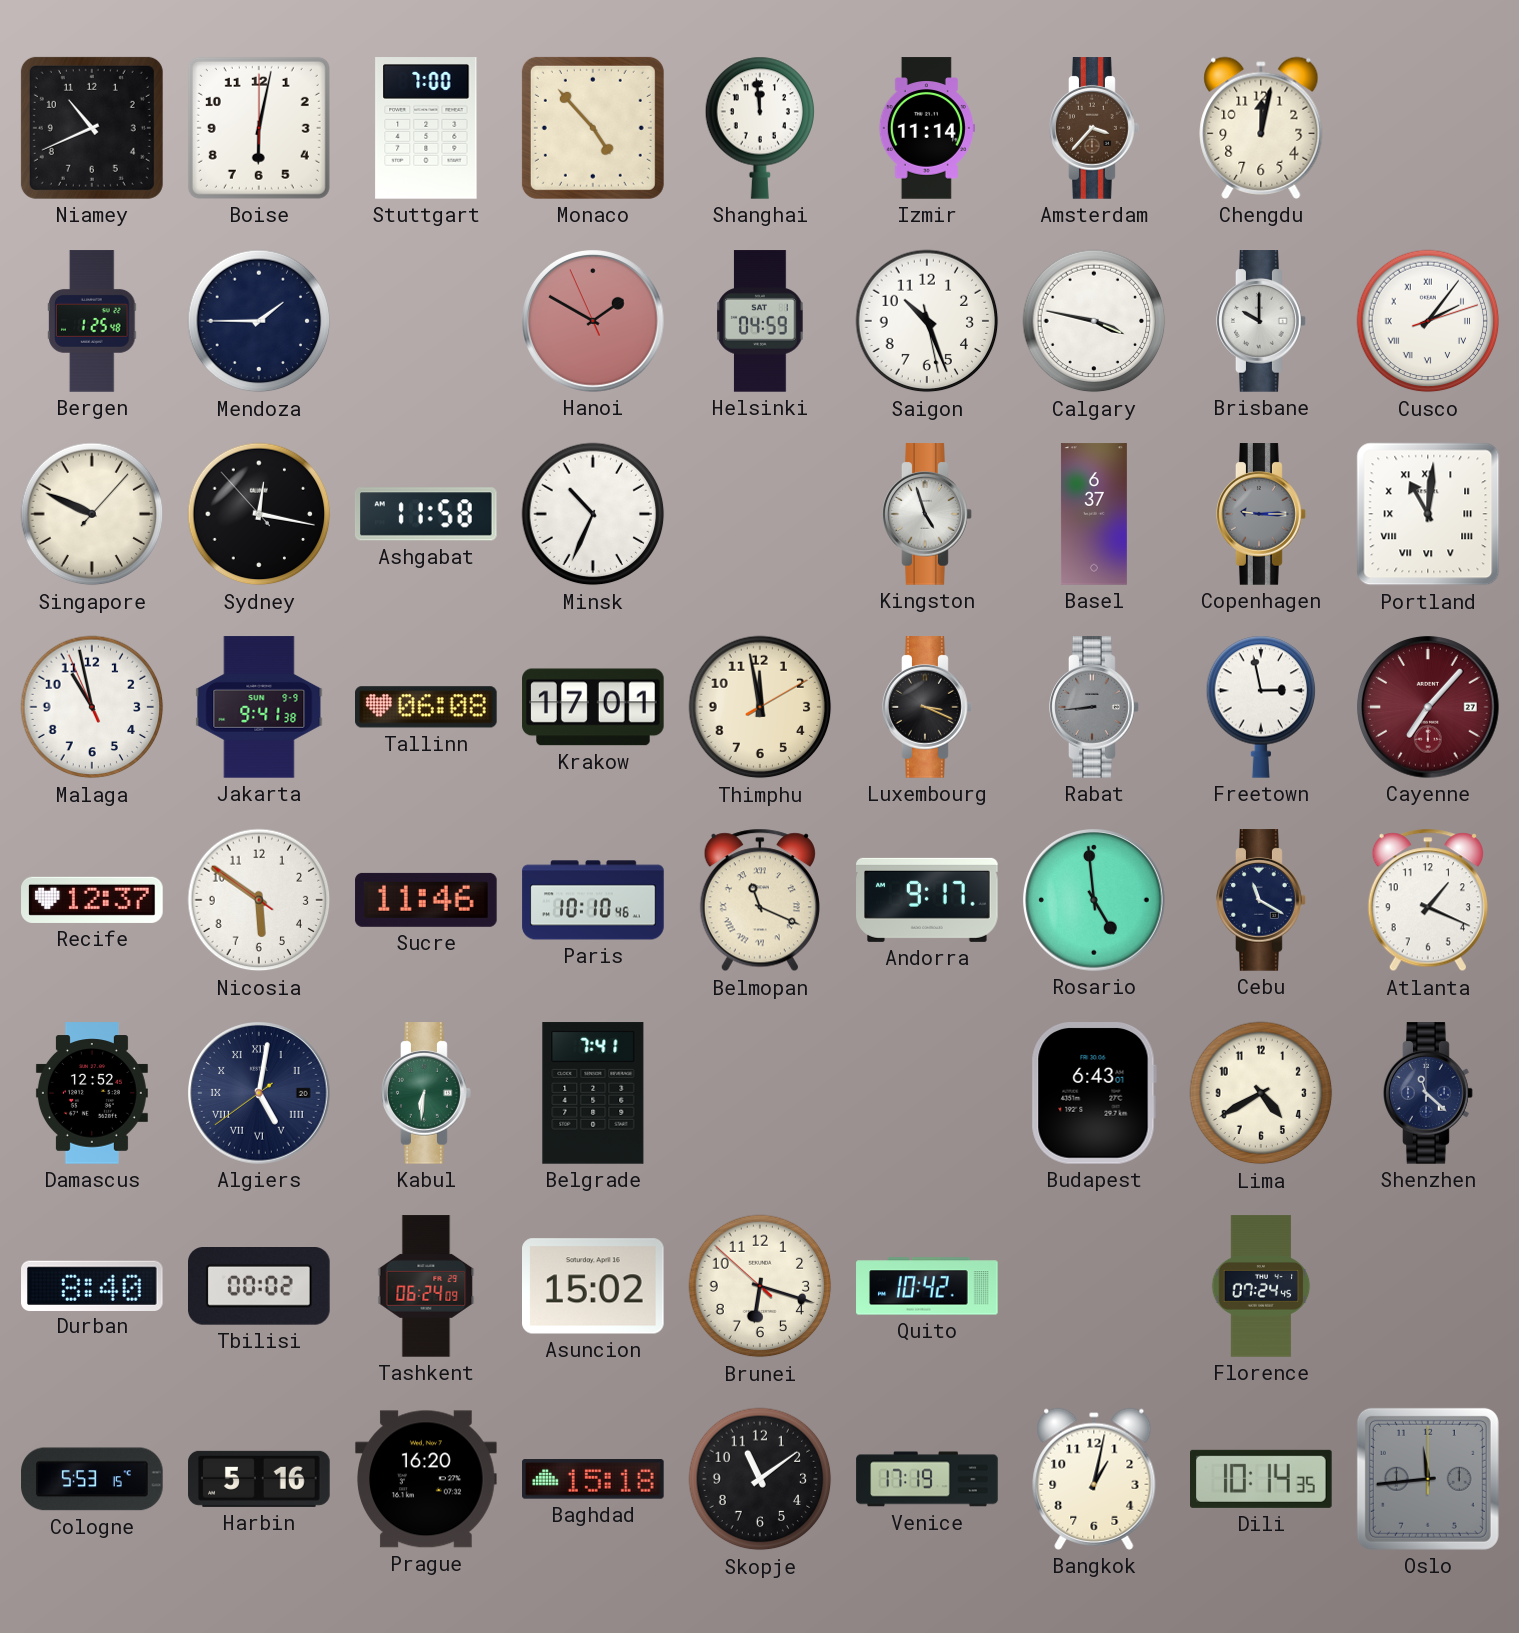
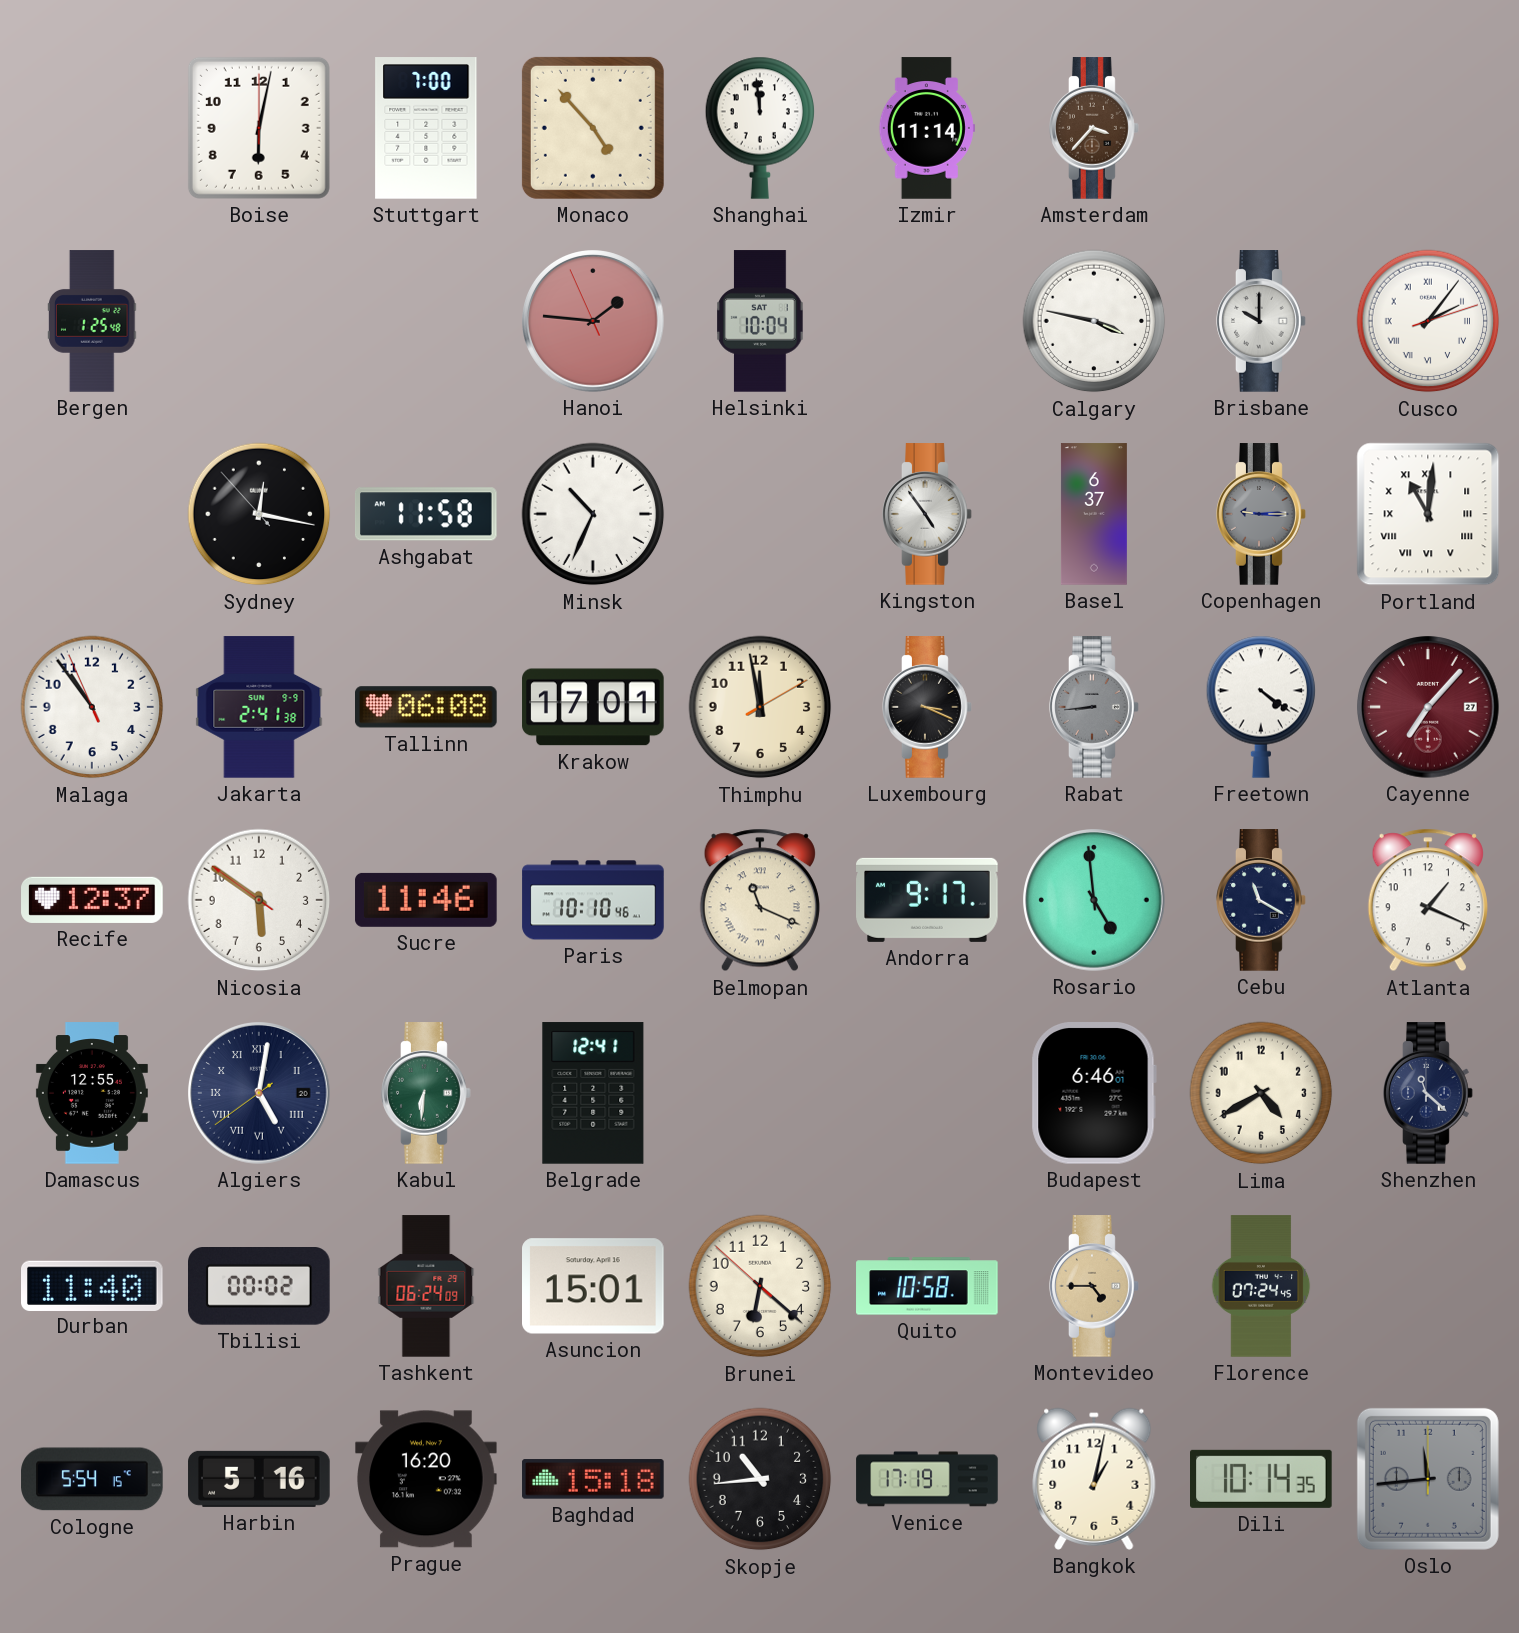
Niamey: 10:41 -> none (92, 128)
Chengdu: 12:02 -> none (1261, 128)
Mendoza: 1:45 -> none (259, 321)
Hanoi: 1:49 -> 1:45 (594, 321)
Helsinki: 04:59 -> 10:04 (760, 321)
Saigon: 10:26 -> none (927, 321)
Singapore: 9:49 -> none (92, 514)
Kingston: 4:57 -> 4:54 (927, 514)
Malaga: 10:57 -> 10:53 (92, 707)
Jakarta: 9:41 -> 2:41 (259, 707)
Freetown: 2:58 -> 4:21 (1261, 707)
Damascus: 12:52 -> 12:55 (92, 1093)
Belgrade: 7:41 -> 12:41 (593, 1093)
Budapest: 6:43 -> 6:46 (1094, 1094)
Durban: 8:40 -> 11:40 (93, 1285)
Asuncion: 15:02 -> 15:01 (594, 1286)
Brunei: 6:17 -> 6:21 (760, 1286)
Quito: 10:42 -> 10:58 (927, 1286)
Montevideo: none -> 4:45 (1094, 1286)
Cologne: 5:53 -> 5:54 (92, 1479)
Skopje: 11:09 -> 10:44 (760, 1479)
